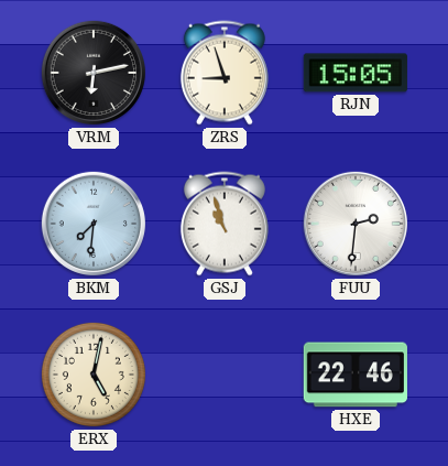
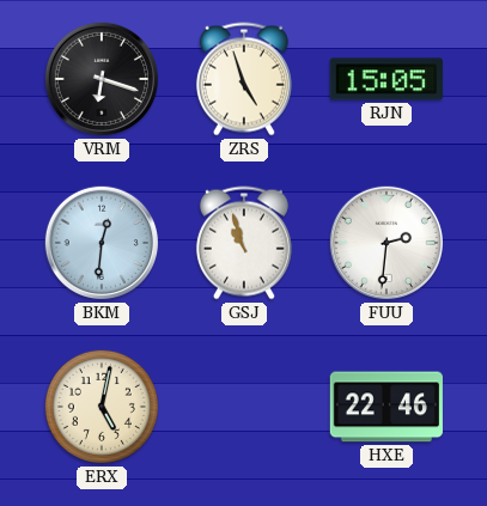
VRM: 6:13 -> 6:18 (102, 79)
ZRS: 8:57 -> 4:57 (244, 79)
BKM: 7:31 -> 12:31 (102, 243)
